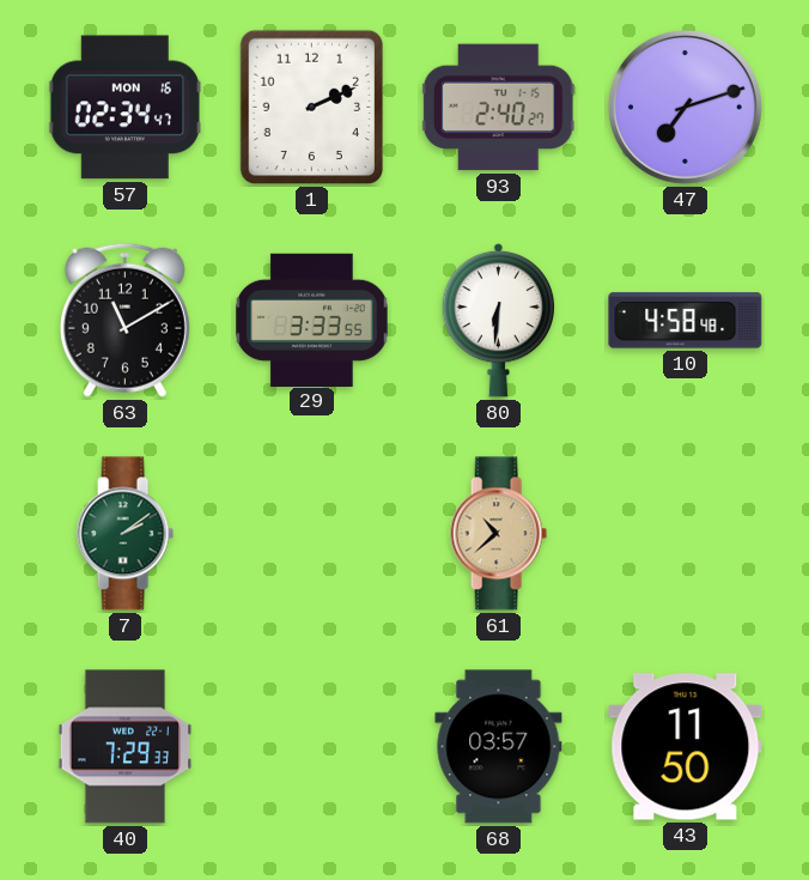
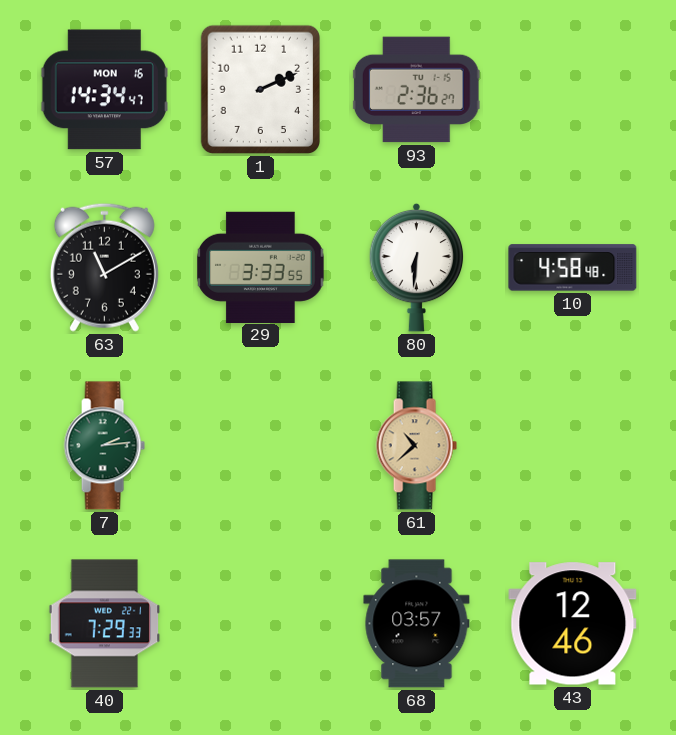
57: 02:34 -> 14:34 (104, 90)
93: 2:40 -> 2:36 (416, 90)
47: 7:12 -> none (685, 107)
7: 2:09 -> 2:14 (104, 446)
43: 11:50 -> 12:46 (573, 624)
